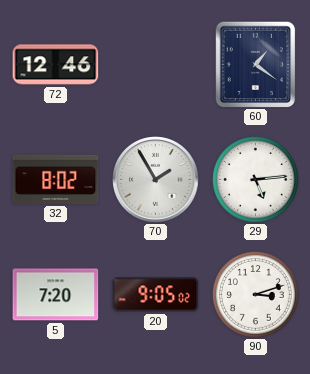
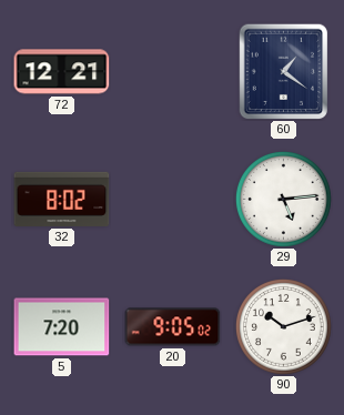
72: 12:46 -> 12:21 (62, 72)
70: 1:55 -> none (156, 180)
90: 3:12 -> 10:12 (284, 327)
